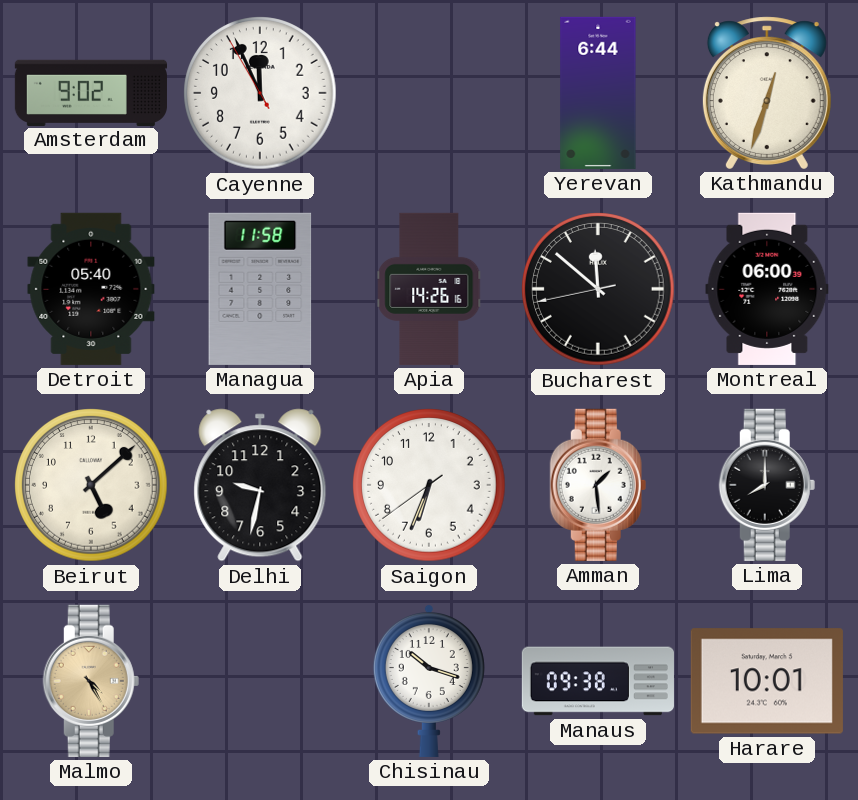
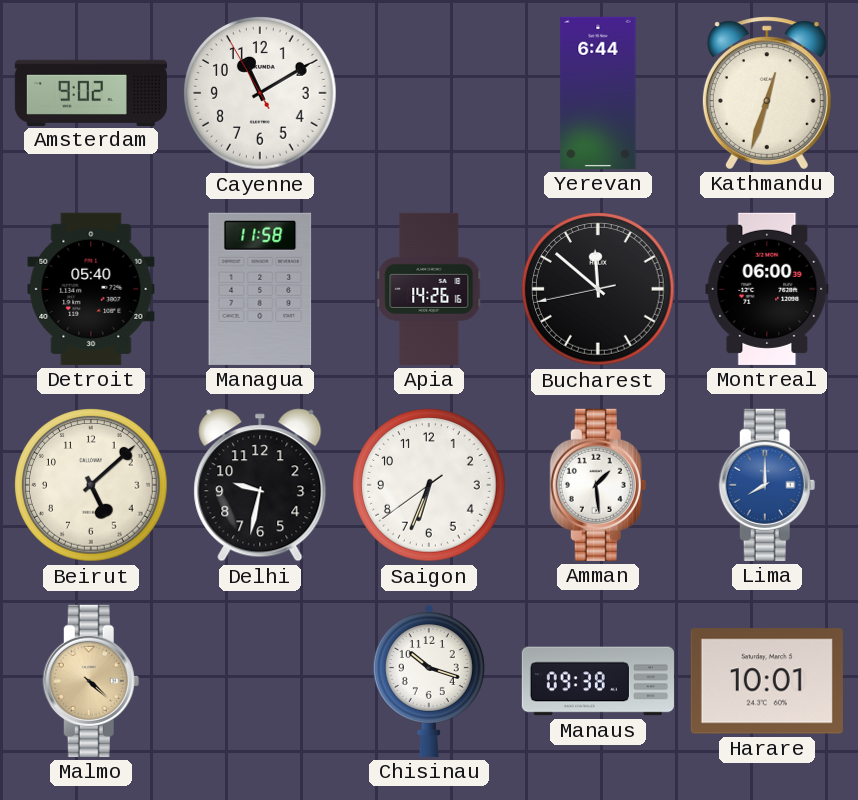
Cayenne: 11:55 -> 11:09 (260, 93)
Lima dial: black -> blue (767, 485)
Malmo: 4:25 -> 4:22 (91, 681)
